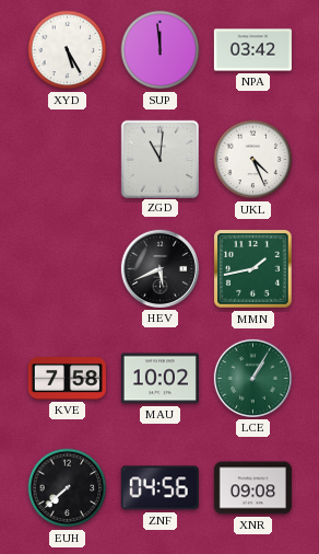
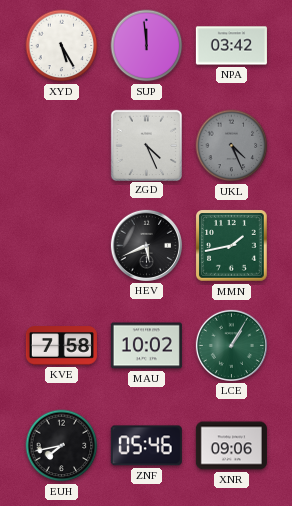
ZGD: 11:01 -> 4:26 (146, 145)
UKL dial: white -> grey (232, 146)
EUH: 7:38 -> 7:43 (62, 446)
ZNF: 04:56 -> 05:46 (146, 446)
XNR: 09:08 -> 09:06 (231, 446)
